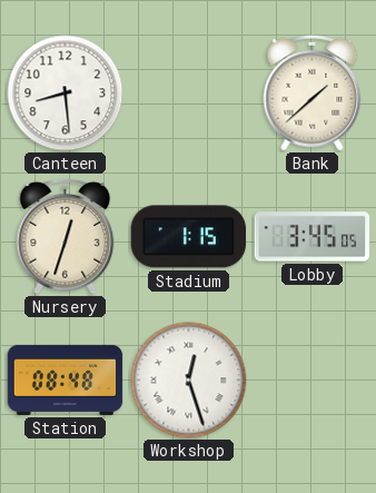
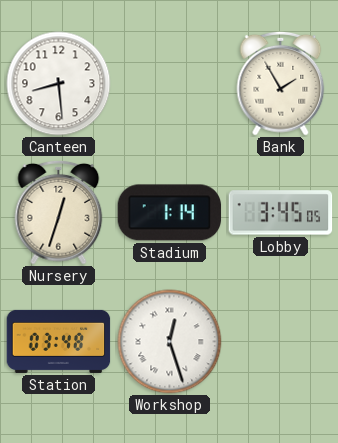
Bank: 1:38 -> 1:55 (281, 83)
Stadium: 1:15 -> 1:14 (170, 213)
Station: 08:48 -> 03:48 (59, 341)
